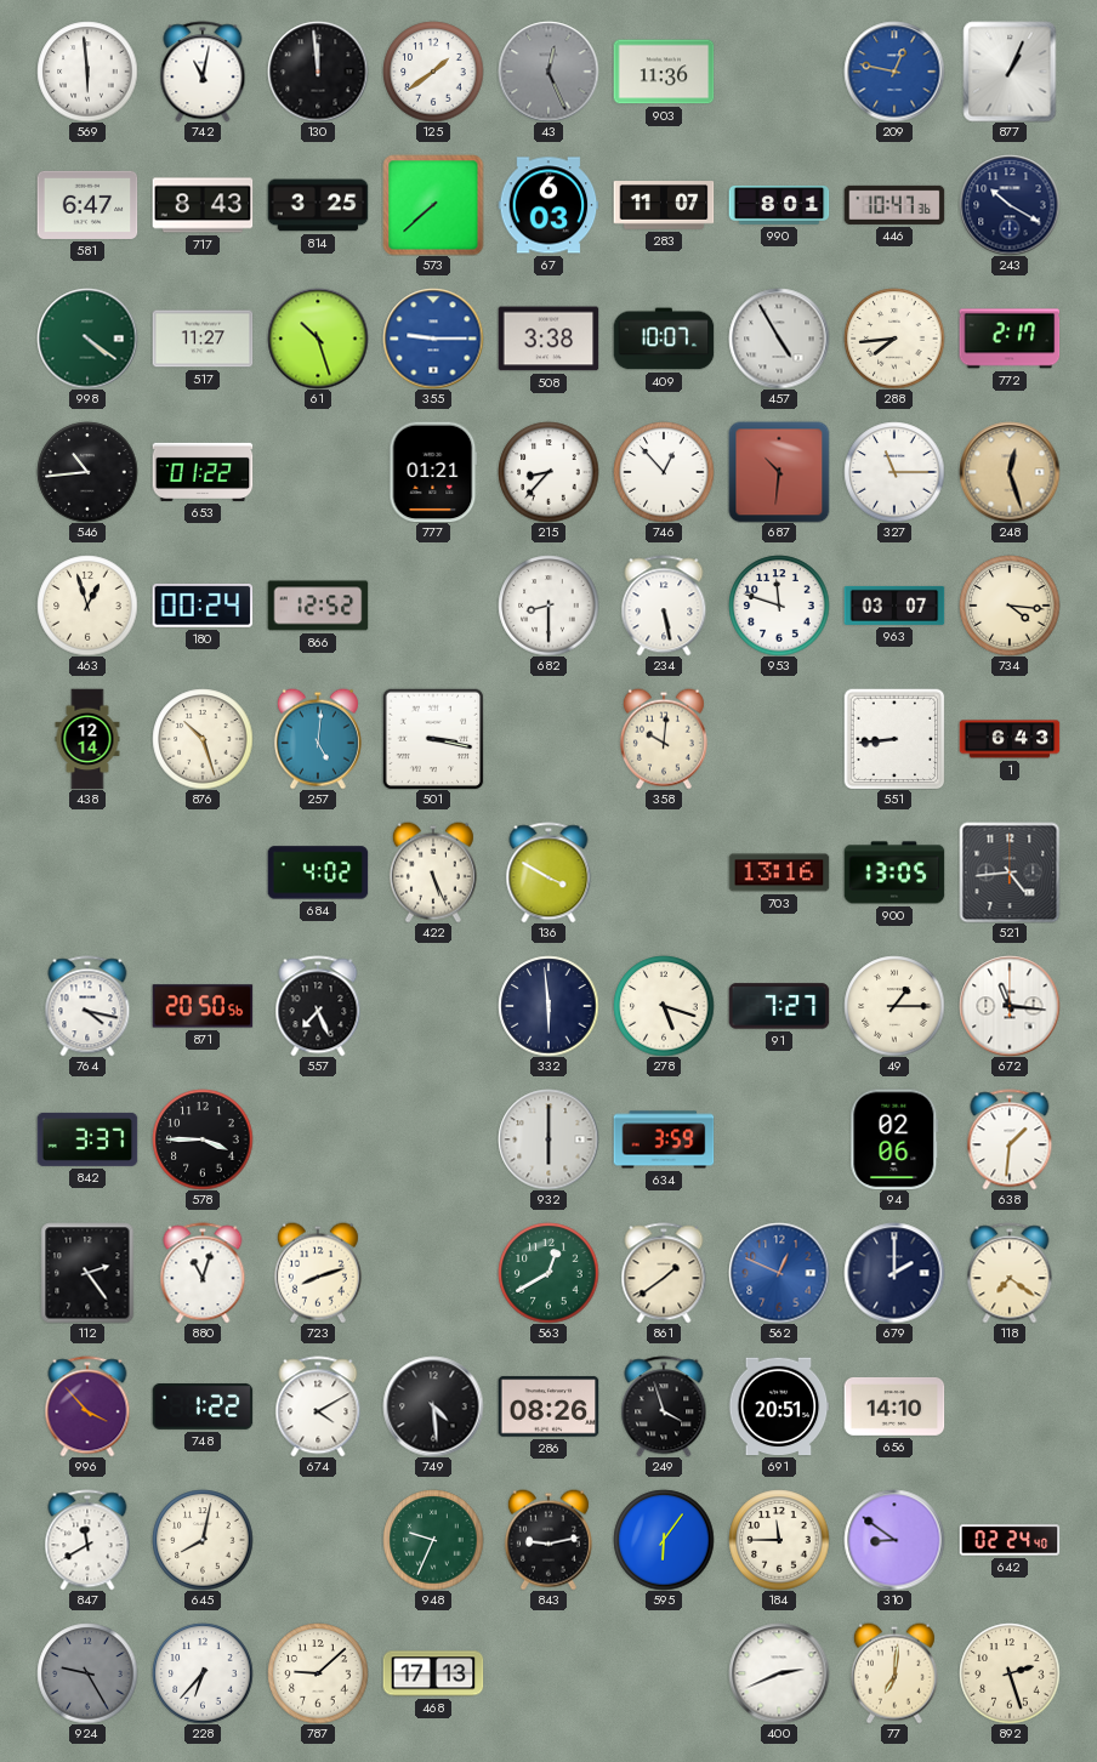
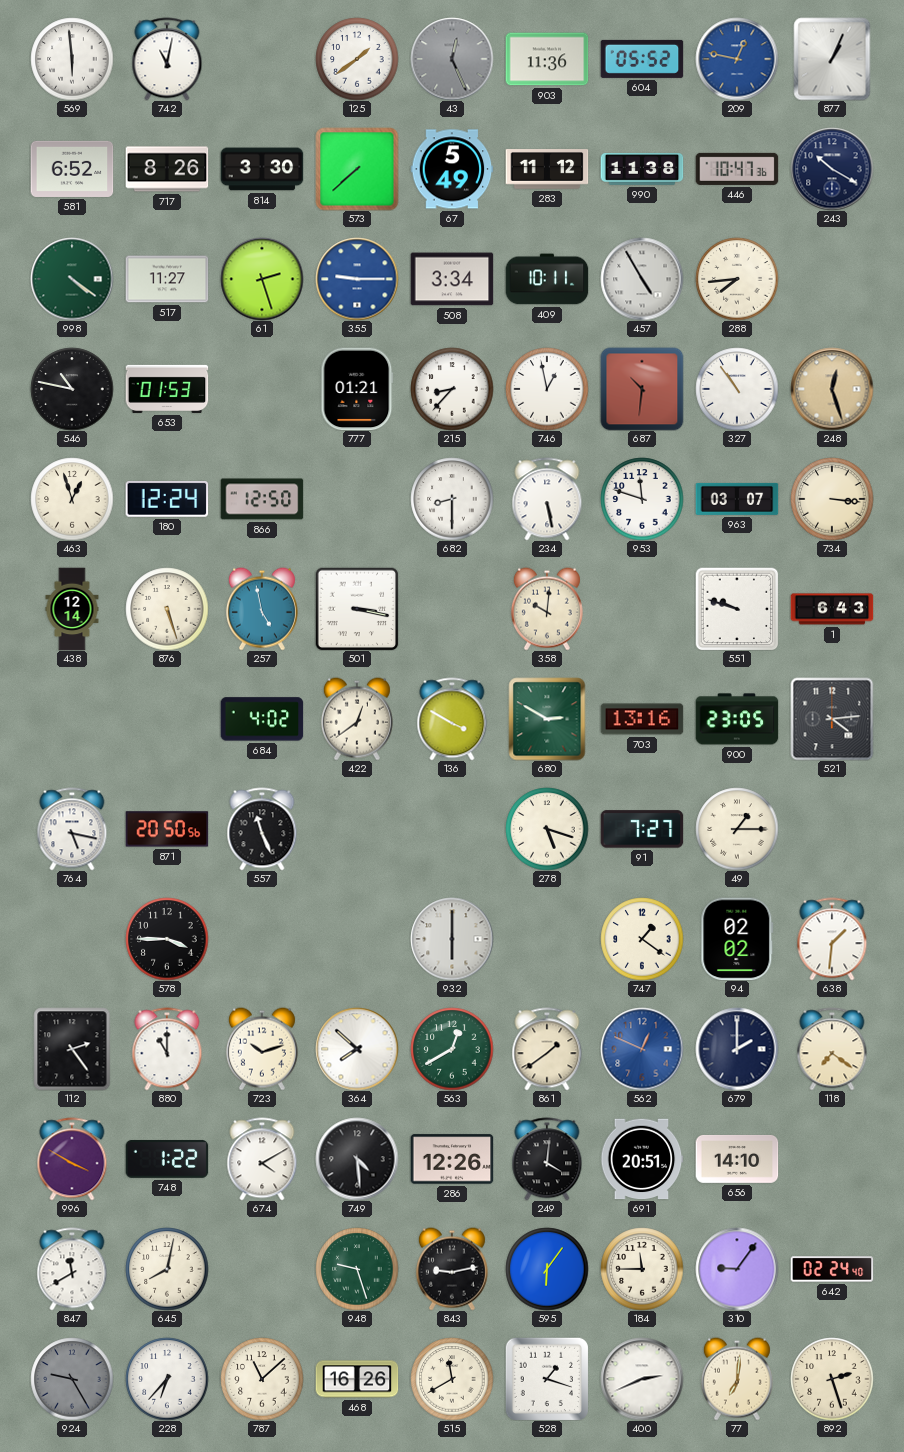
130: 11:59 -> none (318, 72)
604: none -> 05:52 (642, 59)
581: 6:47 -> 6:52 (72, 169)
717: 8:43 -> 8:26 (167, 169)
814: 3:25 -> 3:30 (262, 169)
67: 6:03 -> 5:49 (452, 169)
283: 11:07 -> 11:12 (547, 169)
990: 8:01 -> 11:38 (642, 169)
61: 10:27 -> 2:27 (262, 279)
508: 3:38 -> 3:34 (452, 279)
409: 10:07 -> 10:11 (547, 279)
772: 2:17 -> none (1010, 339)
546: 10:44 -> 10:47 (72, 389)
653: 01:22 -> 01:53 (167, 389)
746: 12:53 -> 12:58 (547, 389)
327: 11:15 -> 10:54 (737, 389)
180: 00:24 -> 12:24 (167, 499)
866: 12:52 -> 12:50 (262, 499)
734: 4:16 -> 3:16 (832, 499)
876: 10:27 -> 5:27 (167, 609)
257: 5:01 -> 4:58 (262, 609)
551: 8:44 -> 9:48 (737, 609)
422: 5:26 -> 12:39 (357, 719)
680: none -> 2:50 (547, 719)
900: 13:05 -> 23:05 (737, 719)
521: 4:44 -> 4:14 (832, 719)
764: 4:17 -> 5:17 (72, 829)
557: 7:26 -> 11:26 (262, 829)
332: 5:59 -> none (548, 1006)
672: 11:16 -> none (1010, 1006)
842: 3:37 -> none (87, 1139)
634: 3:59 -> none (664, 1139)
747: none -> 1:21 (642, 939)
94: 02:06 -> 02:02 (737, 939)
880: 11:03 -> 11:00 (167, 1049)
723: 8:12 -> 10:12 (262, 1049)
364: none -> 7:52 (357, 1049)
996: 3:53 -> 3:50 (72, 1159)
286: 08:26 -> 12:26 (452, 1159)
249: 3:57 -> 4:01 (547, 1159)
948: 9:34 -> 9:27 (357, 1269)
310: 8:51 -> 9:06 (737, 1269)
787: 9:08 -> 11:08 (262, 1379)
468: 17:13 -> 16:26 (357, 1379)
515: none -> 11:40 (452, 1379)
528: none -> 1:18 (547, 1379)
